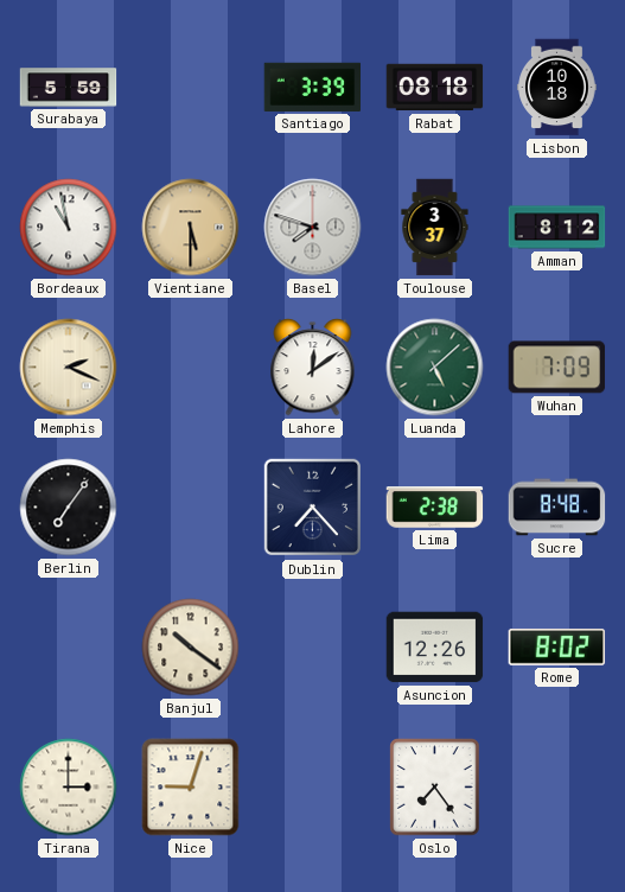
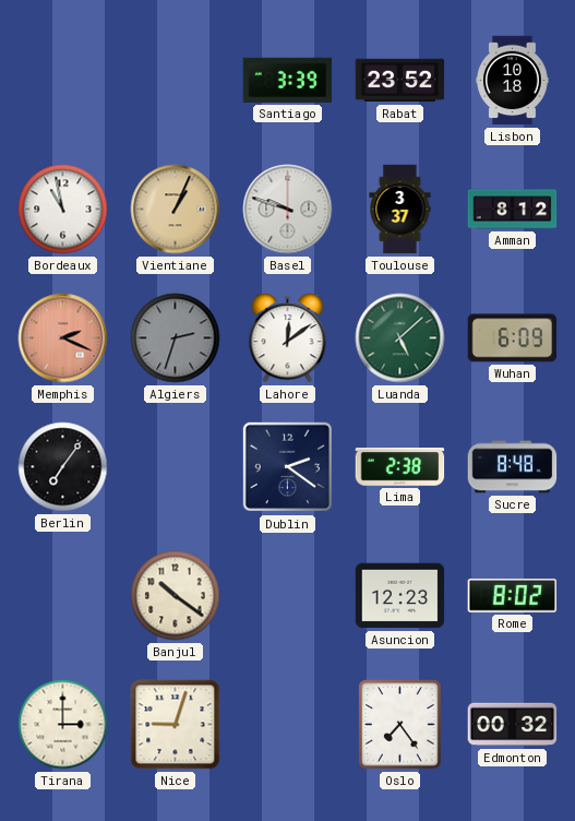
Surabaya: 5:59 -> none (69, 88)
Rabat: 08:18 -> 23:52 (400, 81)
Vientiane: 5:30 -> 1:04 (176, 210)
Basel: 7:48 -> 9:48 (288, 210)
Memphis dial: cream -> salmon (63, 338)
Algiers: none -> 2:33 (176, 338)
Wuhan: 7:09 -> 6:09 (513, 338)
Dublin: 7:23 -> 2:21 (288, 467)
Asuncion: 12:26 -> 12:23 (400, 596)
Edmonton: none -> 00:32 (513, 725)
